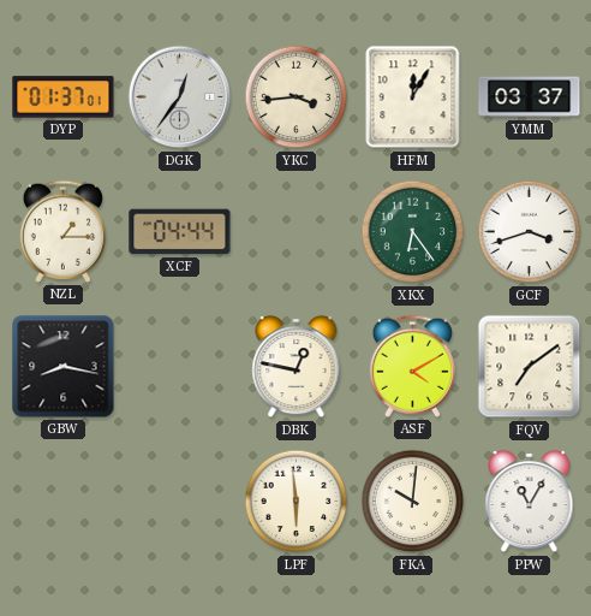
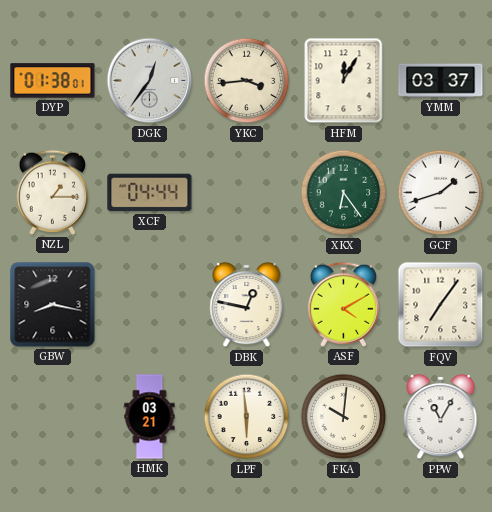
DYP: 01:37 -> 01:38 (53, 81)
GCF: 3:42 -> 1:42 (441, 193)
FQV: 7:09 -> 7:06 (441, 305)
HMK: none -> 03:21 (150, 417)
